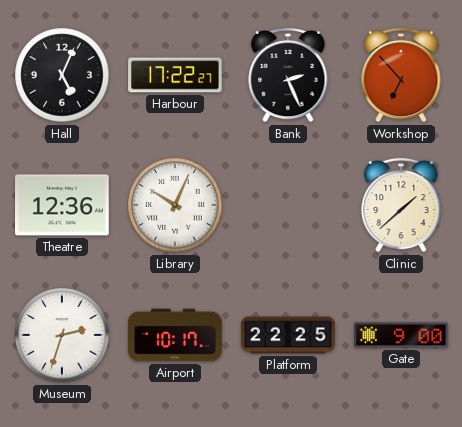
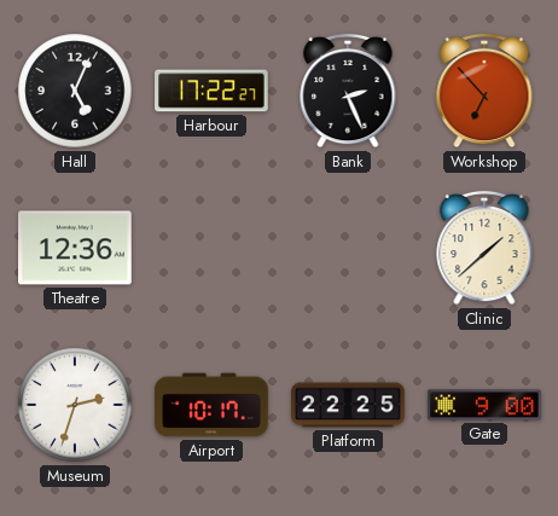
Library: 10:04 -> none (175, 205)
